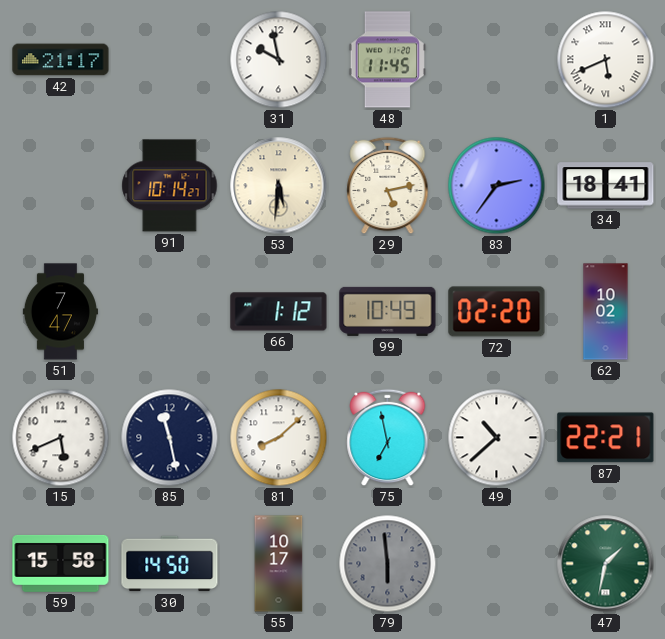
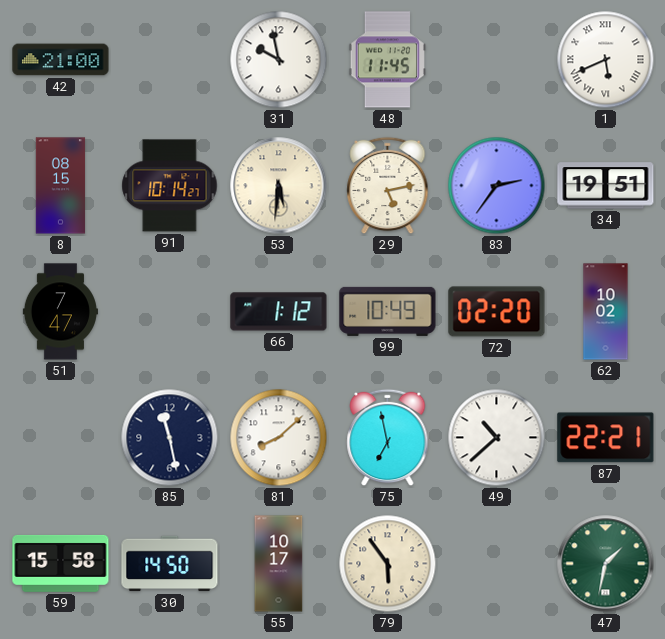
42: 21:17 -> 21:00 (61, 60)
8: none -> 08:15 (61, 186)
34: 18:41 -> 19:51 (606, 186)
15: 5:41 -> none (61, 438)
79: 5:59 -> 5:54 (388, 564)
79 dial: grey -> cream (388, 564)
